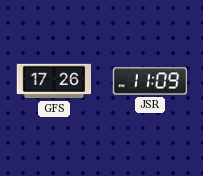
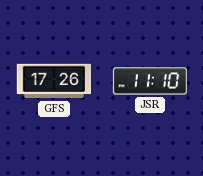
JSR: 11:09 -> 11:10 (150, 81)
